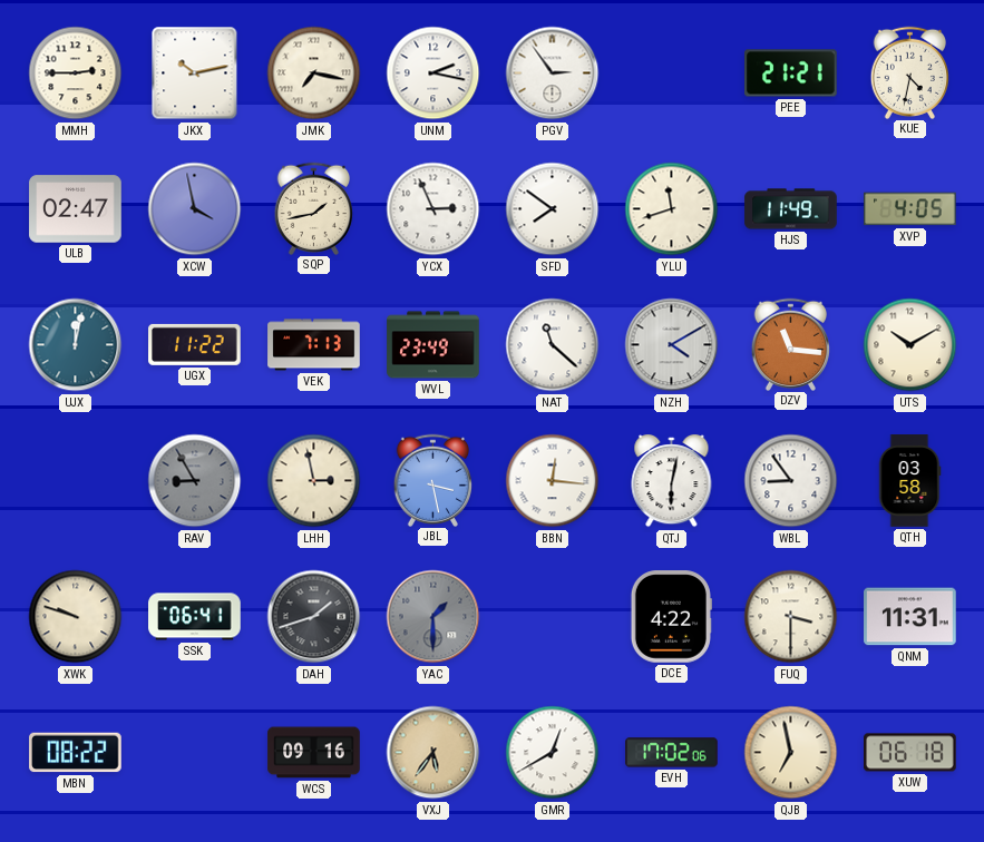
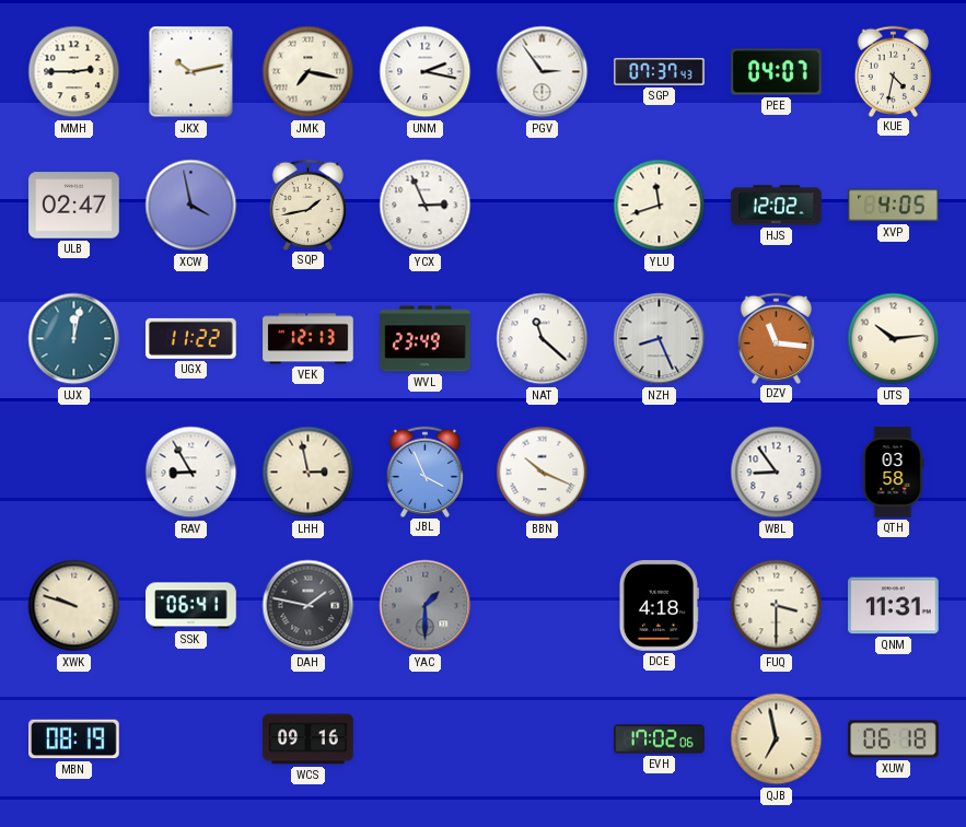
SGP: none -> 07:37 (660, 71)
PEE: 21:21 -> 04:07 (777, 72)
SFD: 7:51 -> none (553, 209)
HJS: 11:49 -> 12:02 (777, 206)
VEK: 7:13 -> 12:13 (309, 339)
NZH: 4:10 -> 8:26 (660, 339)
UTS: 10:10 -> 10:14 (894, 339)
RAV dial: grey -> white (191, 473)
JBL: 3:28 -> 3:56 (426, 471)
BBN: 12:16 -> 10:19 (543, 473)
QTJ: 6:02 -> none (672, 482)
DAH: 1:42 -> 1:47 (309, 606)
DCE: 4:22 -> 4:18 (659, 606)
MBN: 08:22 -> 08:19 (74, 739)
VXJ: 5:36 -> none (433, 753)
GMR: 12:40 -> none (553, 753)
